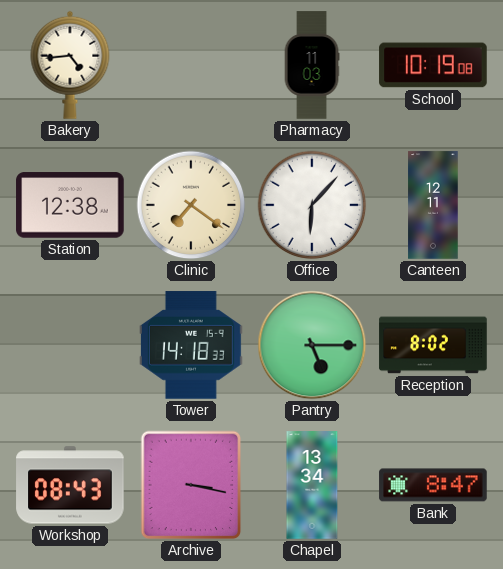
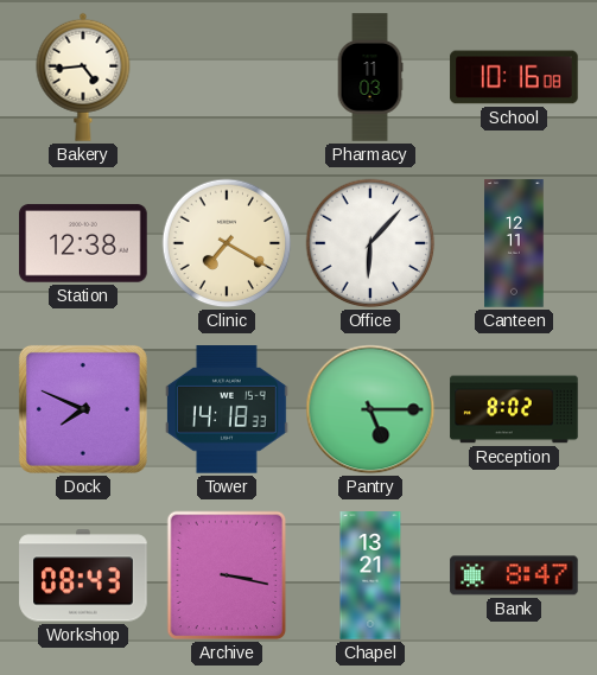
School: 10:19 -> 10:16 (514, 77)
Clinic: 7:21 -> 7:20 (227, 243)
Dock: none -> 7:49 (83, 409)
Chapel: 13:34 -> 13:21 (370, 575)
